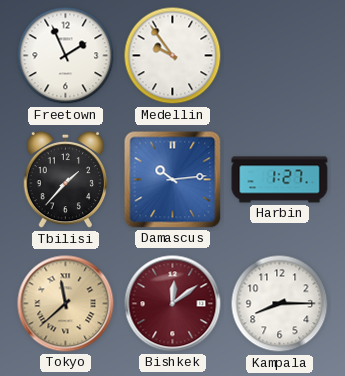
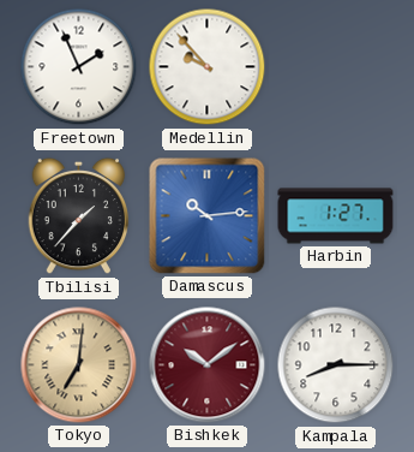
Medellin: 9:54 -> 9:53 (208, 67)
Tokyo: 11:38 -> 7:01 (79, 365)
Bishkek: 12:09 -> 10:09 (208, 365)
